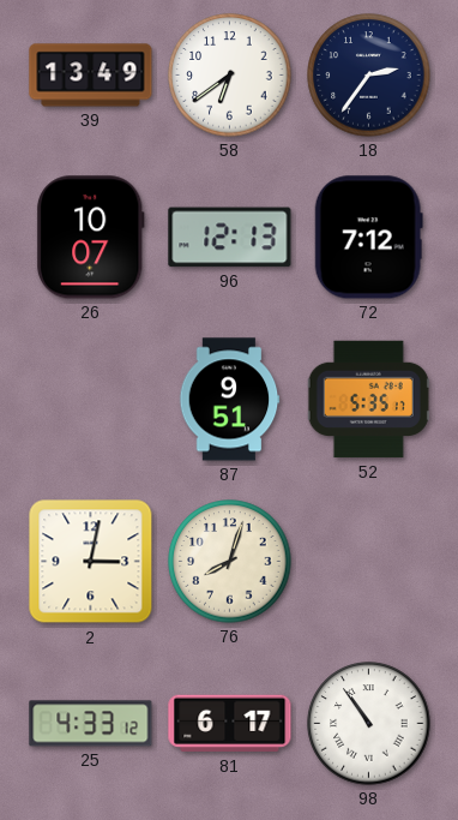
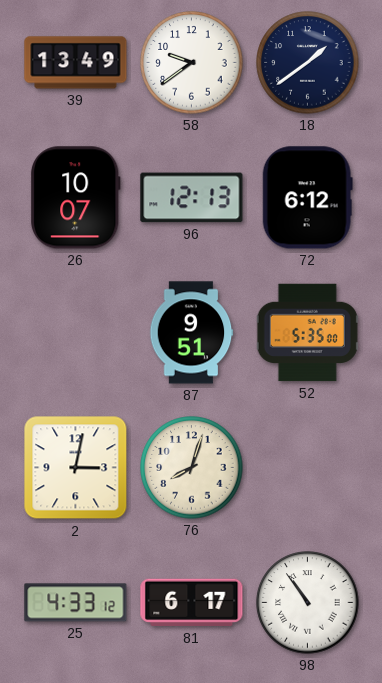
58: 6:39 -> 9:39 (192, 63)
18: 2:36 -> 1:39 (308, 63)
72: 7:12 -> 6:12 (307, 198)
52: 5:35:17 -> 5:35:00 (307, 333)
